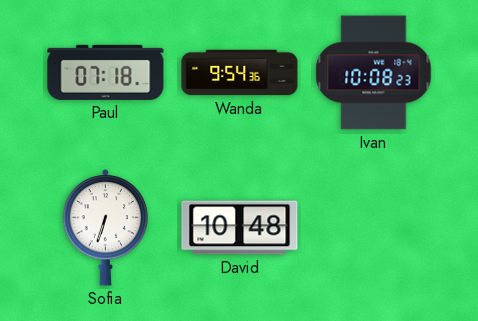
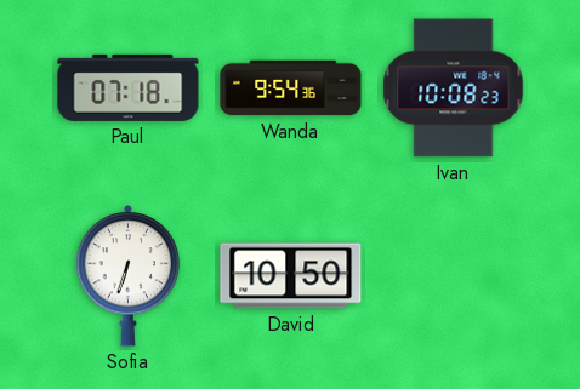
David: 10:48 -> 10:50 (291, 276)
